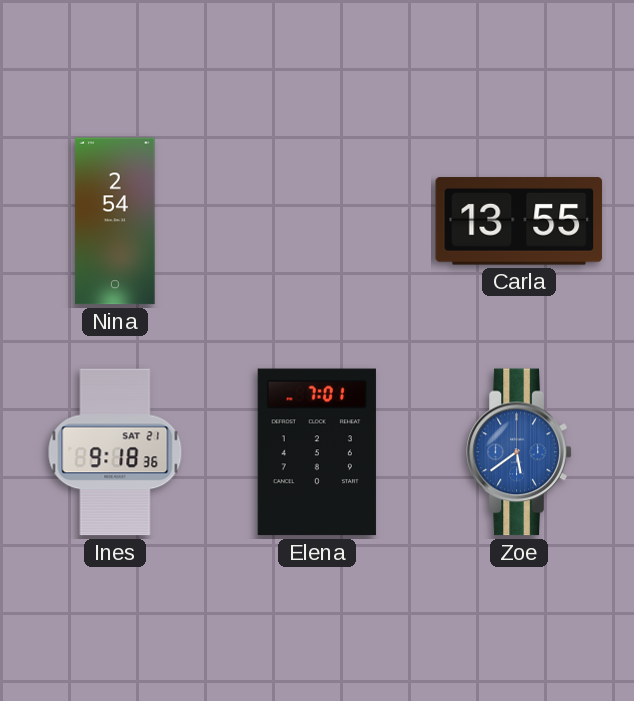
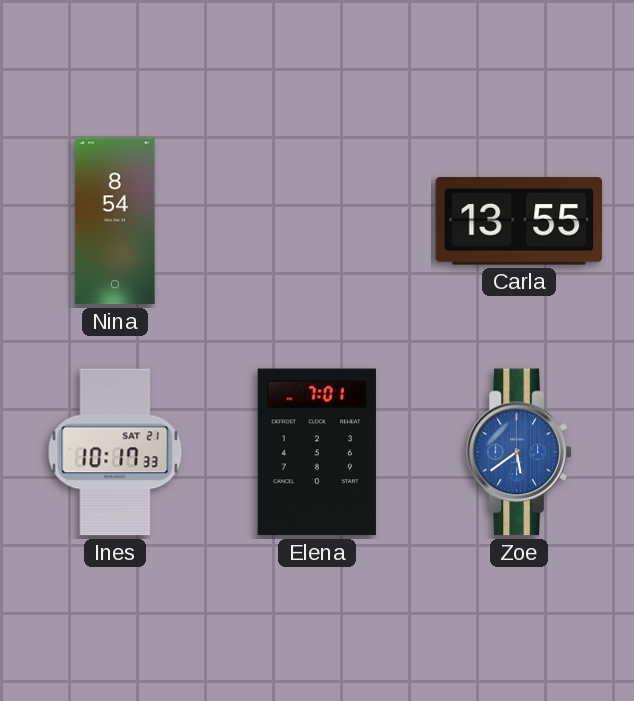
Nina: 2:54 -> 8:54 (115, 221)
Ines: 9:18 -> 10:17 (115, 452)
